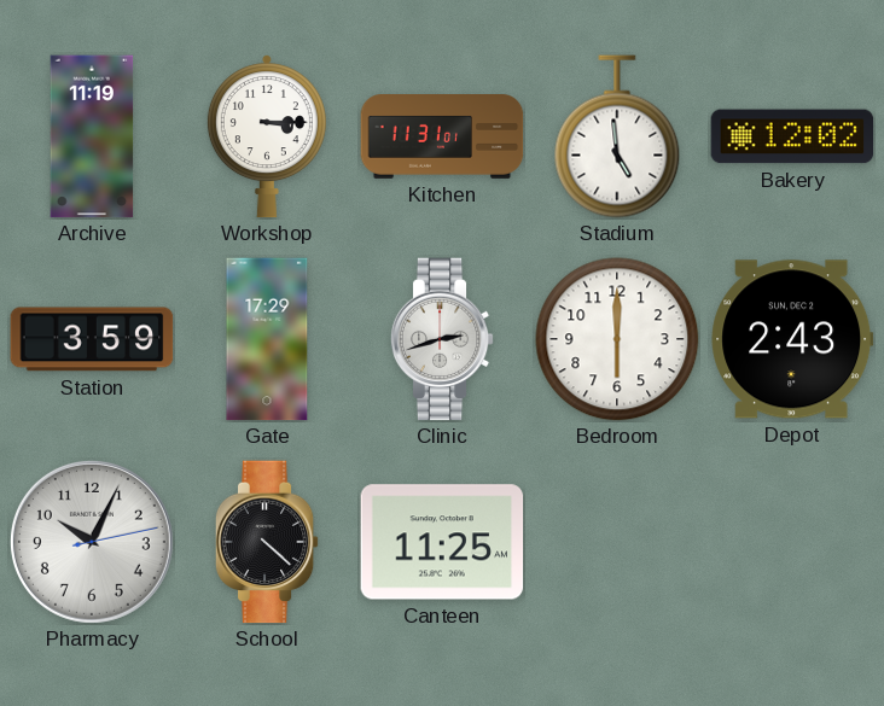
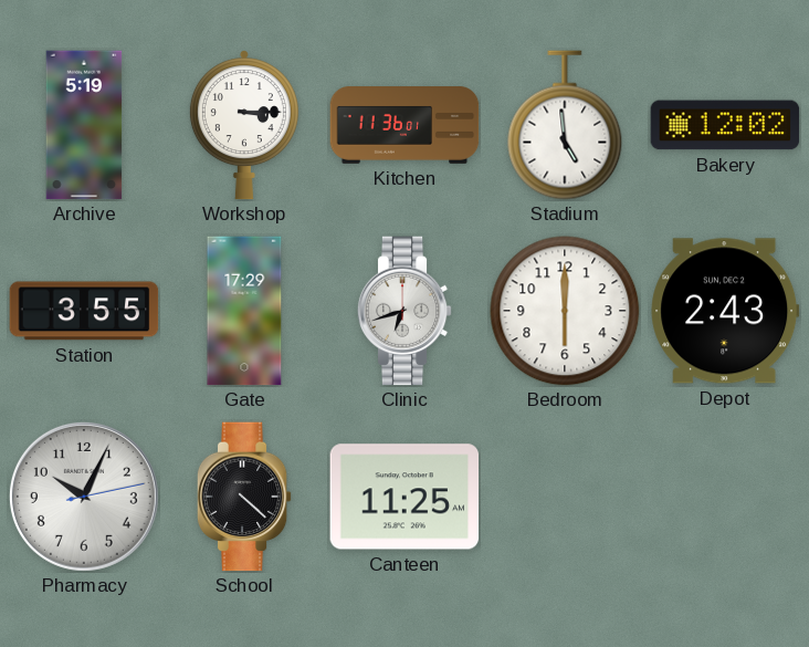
Archive: 11:19 -> 5:19 (84, 125)
Kitchen: 11:31 -> 11:36 (404, 126)
Station: 3:59 -> 3:55 (84, 311)
Clinic: 2:42 -> 6:42 (404, 311)
